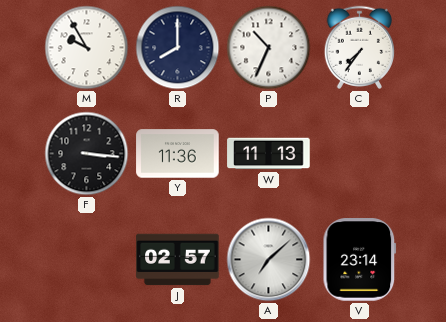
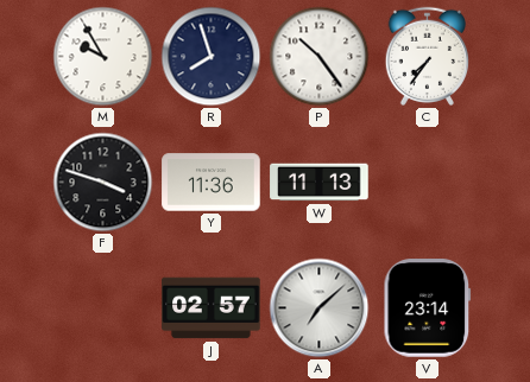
R: 8:00 -> 7:57 (212, 57)
P: 10:34 -> 10:24 (320, 57)
F: 3:16 -> 3:48 (103, 183)
